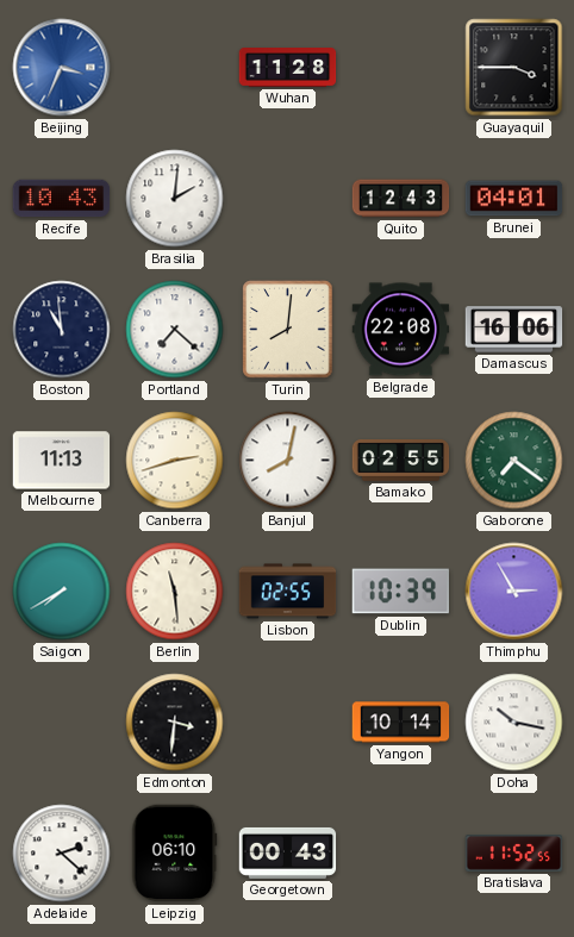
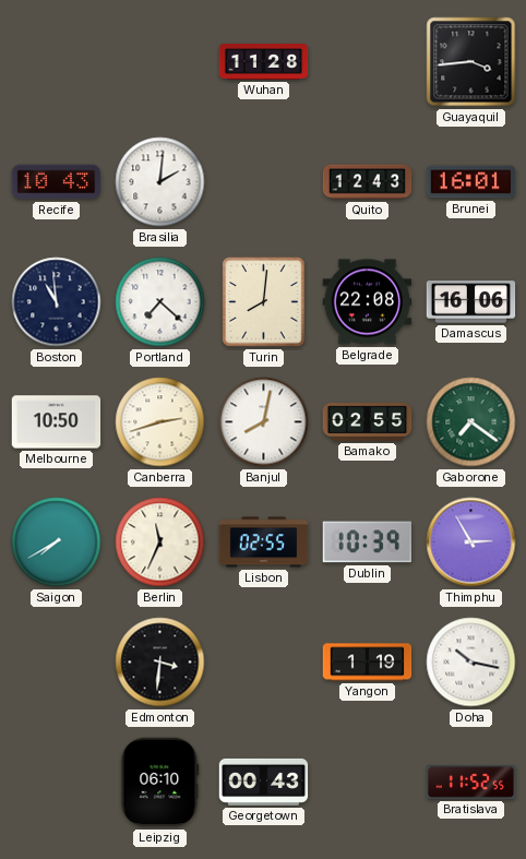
Beijing: 3:34 -> none (62, 68)
Guayaquil: 3:45 -> 3:44 (471, 62)
Brunei: 04:01 -> 16:01 (471, 182)
Melbourne: 11:13 -> 10:50 (57, 422)
Berlin: 11:29 -> 11:34 (160, 542)
Yangon: 10:14 -> 1:19 (368, 663)
Adelaide: 2:22 -> none (62, 854)
